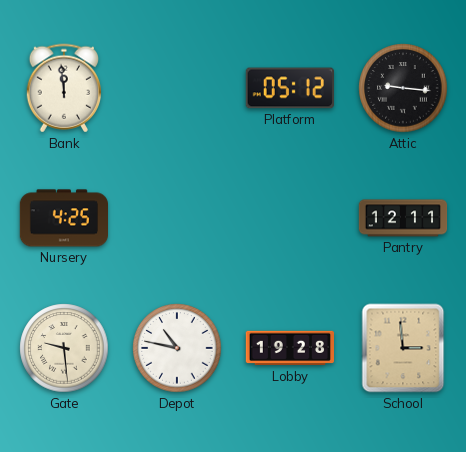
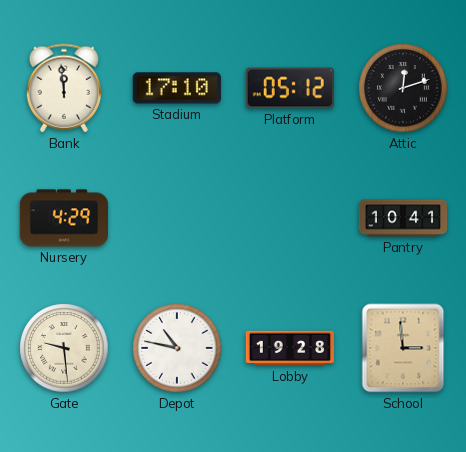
Stadium: none -> 17:10 (177, 88)
Attic: 9:16 -> 12:12 (403, 88)
Nursery: 4:25 -> 4:29 (63, 218)
Pantry: 12:11 -> 10:41 (403, 218)
